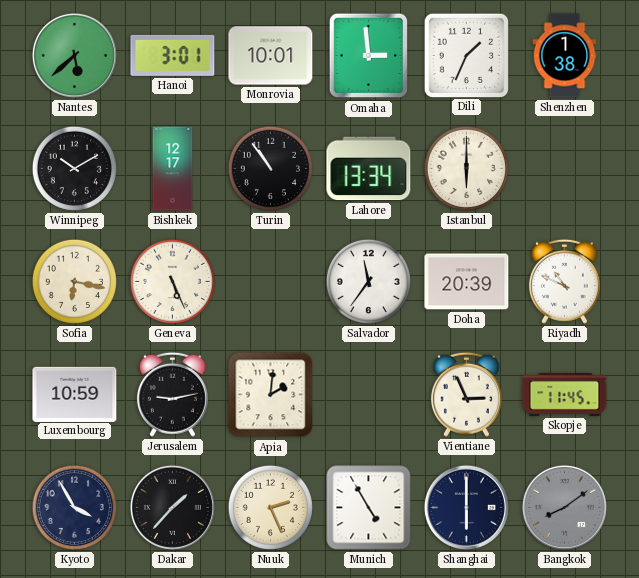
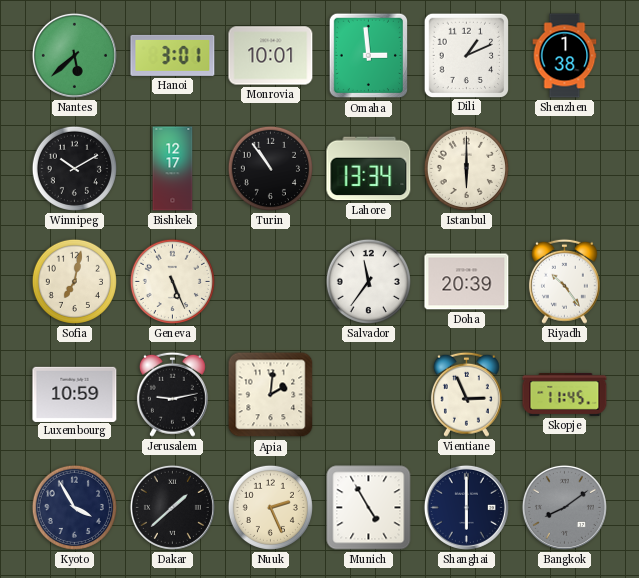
Dili: 1:34 -> 1:11 (466, 55)
Sofia: 6:17 -> 7:02 (74, 281)
Riyadh: 10:49 -> 10:24 (564, 281)
Dakar: 1:37 -> 1:38 (172, 507)
